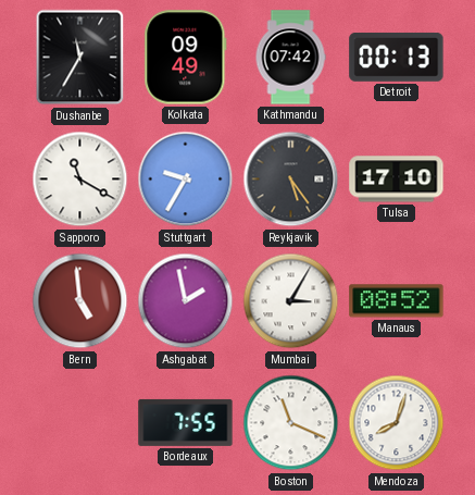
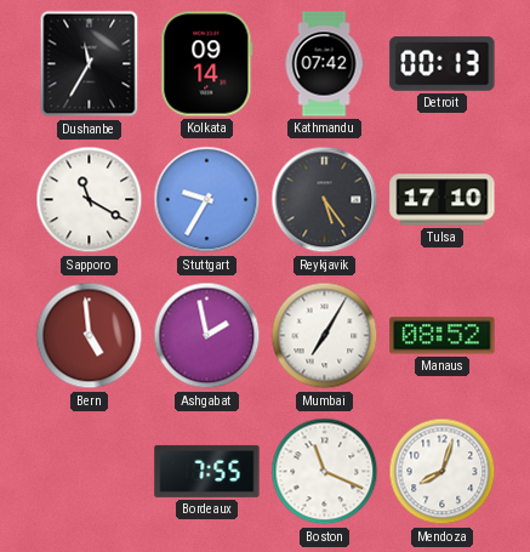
Kolkata: 09:49 -> 09:14 (207, 64)
Mumbai: 3:05 -> 7:05 (325, 336)
